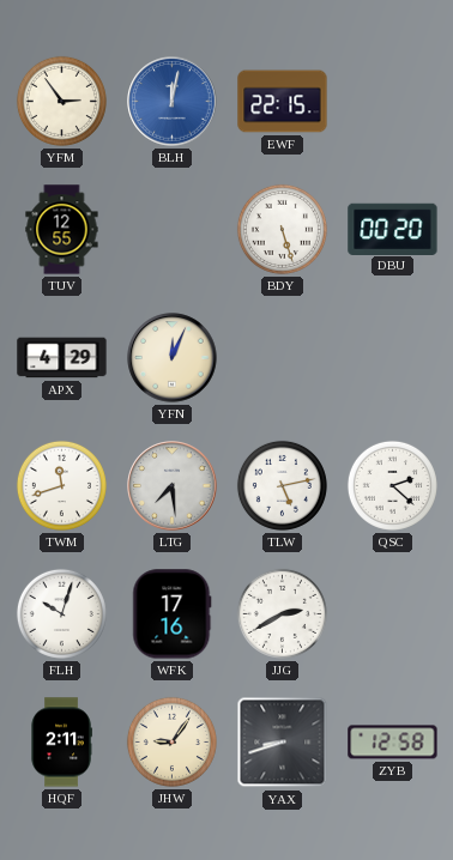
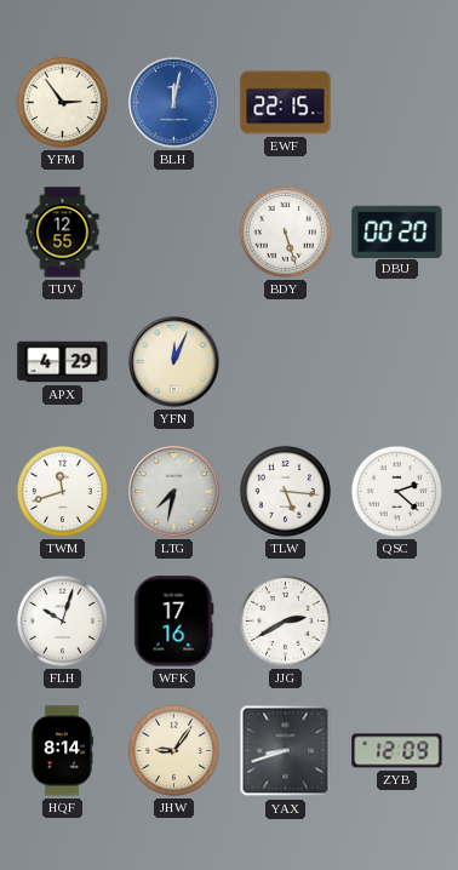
LTG: 7:29 -> 7:32 (174, 492)
TLW: 5:13 -> 5:16 (285, 491)
HQF: 2:11 -> 8:14 (62, 751)
ZYB: 12:58 -> 12:09 (397, 751)
